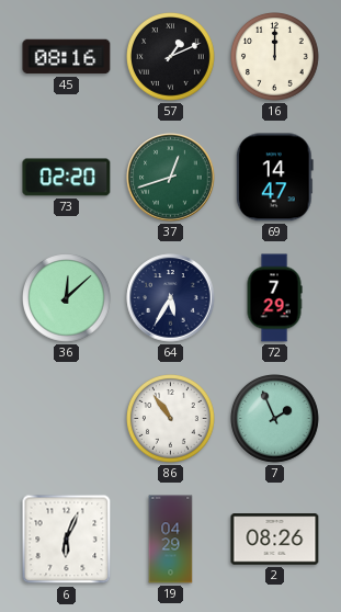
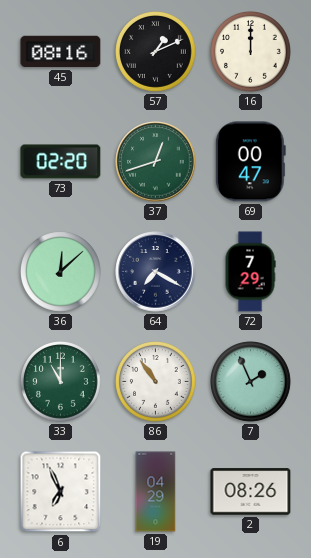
69: 14:47 -> 00:47 (250, 162)
64: 5:35 -> 7:20 (156, 272)
33: none -> 11:00 (61, 382)
6: 6:04 -> 6:56 (61, 492)
